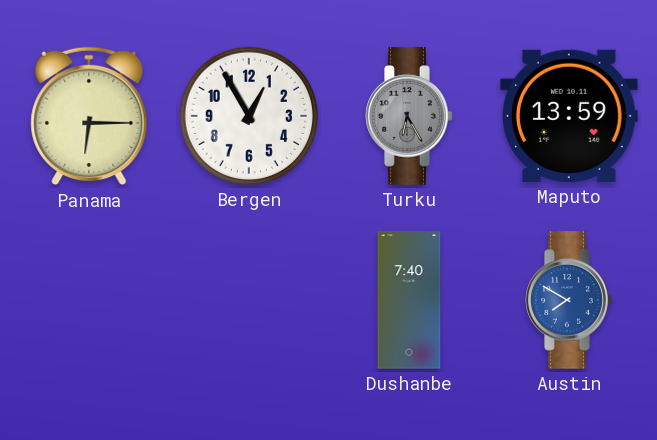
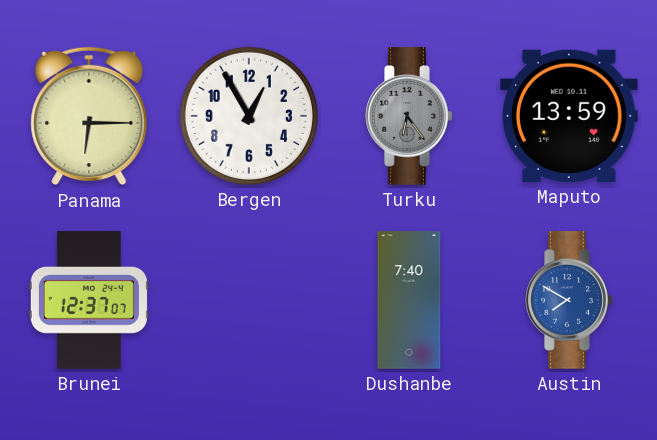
Turku: 6:25 -> 6:24 (409, 116)
Brunei: none -> 12:37 (89, 300)
